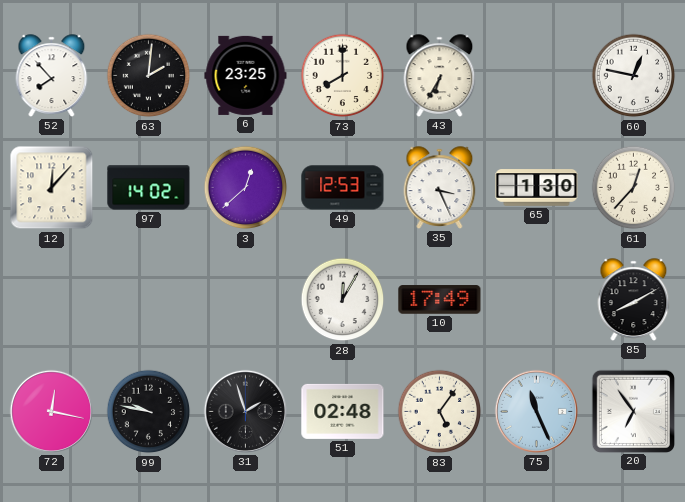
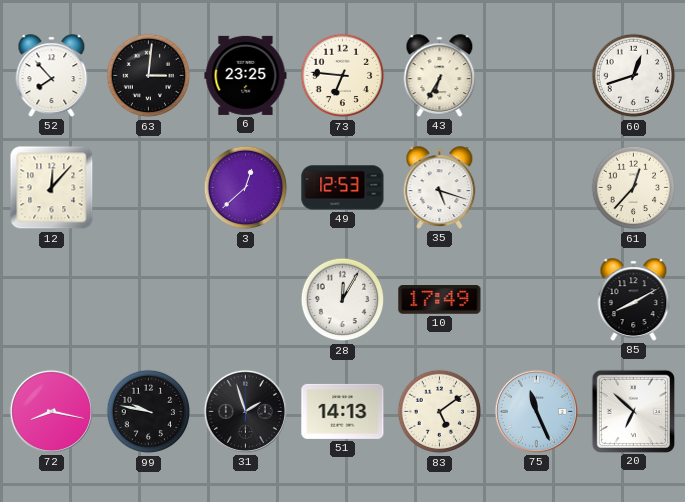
63: 2:01 -> 3:01 (149, 76)
73: 8:00 -> 6:46 (343, 76)
60: 12:47 -> 12:42 (634, 76)
97: 14:02 -> none (149, 188)
35: 3:26 -> 5:18 (440, 188)
65: 1:30 -> none (537, 188)
72: 12:17 -> 8:17 (51, 411)
51: 02:48 -> 14:13 (343, 411)
83: 5:06 -> 5:09 (440, 412)
20: 6:54 -> 6:52 (633, 411)
